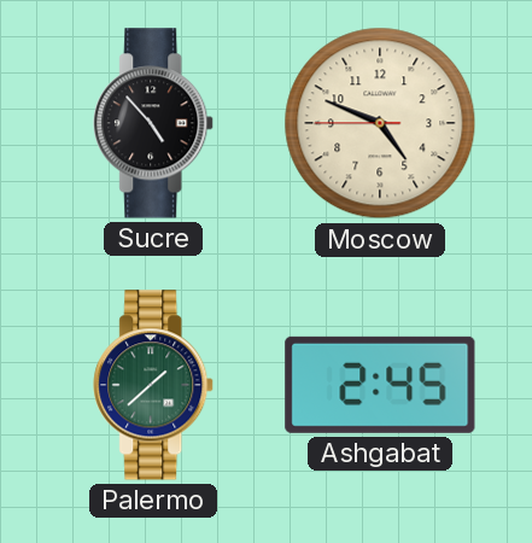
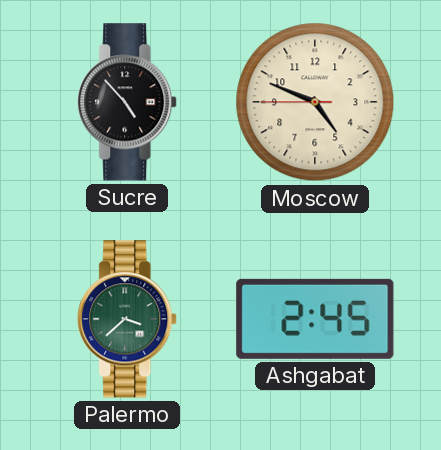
Palermo: 1:38 -> 3:38 (128, 319)
